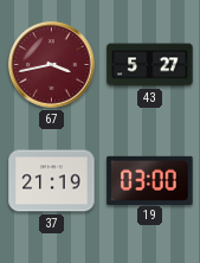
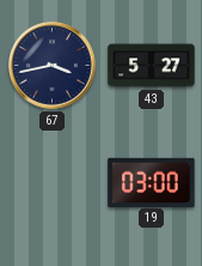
67 dial: burgundy -> navy (53, 66)
37: 21:19 -> none (52, 181)
